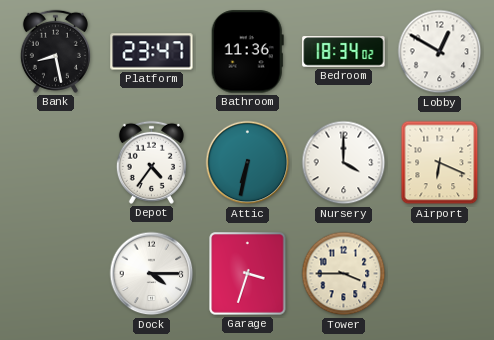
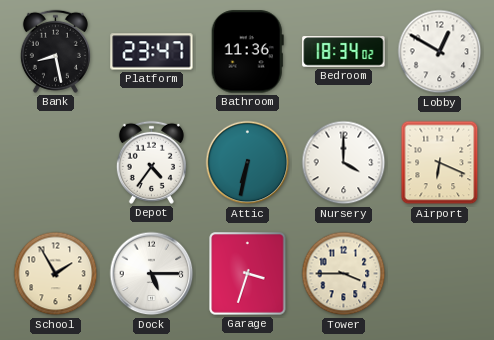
School: none -> 1:55 (56, 274)
Dock: 4:15 -> 5:15 (152, 274)
